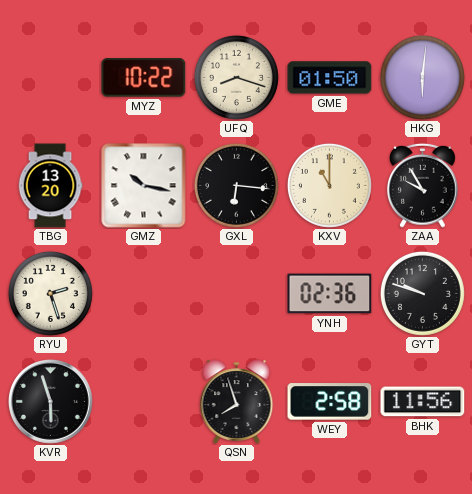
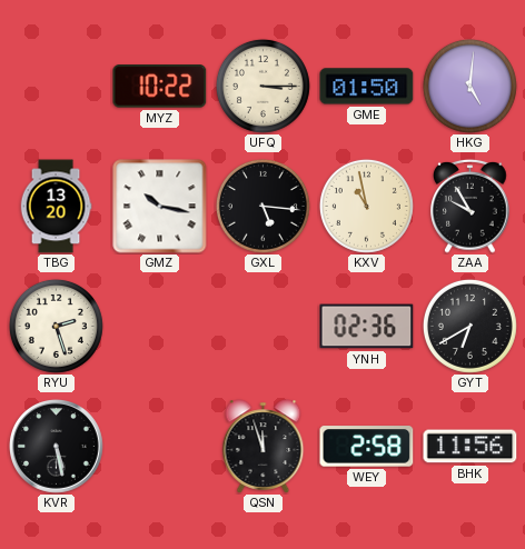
UFQ: 8:18 -> 3:15 (262, 86)
HKG: 6:01 -> 5:01 (469, 86)
GXL: 6:16 -> 5:16 (262, 206)
KXV: 11:00 -> 10:58 (366, 206)
GYT: 9:48 -> 6:40 (469, 326)
KVR: 5:57 -> 5:28 (57, 447)
QSN: 7:57 -> 11:57 (264, 447)
